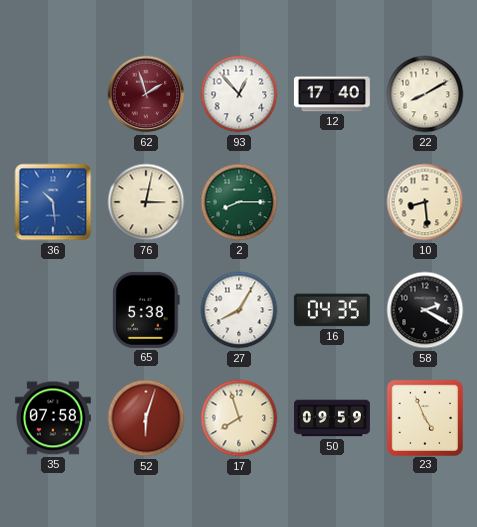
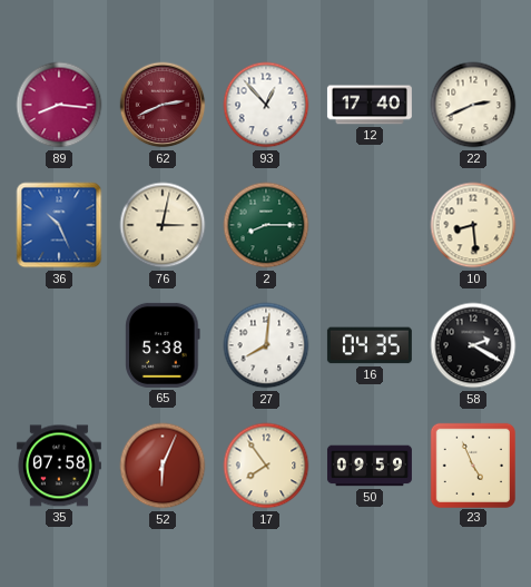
89: none -> 8:16 (59, 105)
62: 1:57 -> 2:41 (163, 105)
22: 8:10 -> 2:41 (473, 105)
36: 10:29 -> 10:26 (59, 225)
27: 8:05 -> 8:01 (266, 345)
52: 6:03 -> 6:04 (163, 466)
17: 7:57 -> 7:54 (266, 466)
